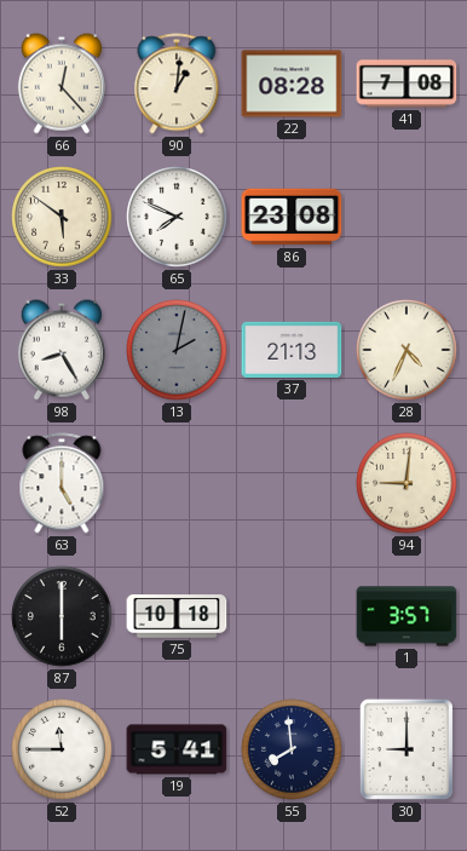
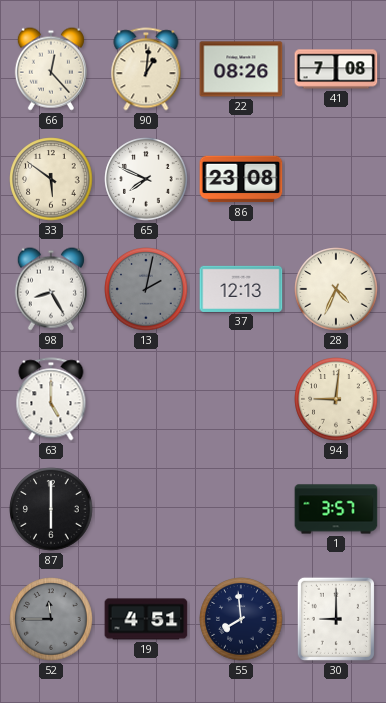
22: 08:28 -> 08:26 (241, 69)
37: 21:13 -> 12:13 (241, 289)
75: 10:18 -> none (177, 616)
52 dial: white -> grey (51, 619)
19: 5:41 -> 4:51 (146, 619)
